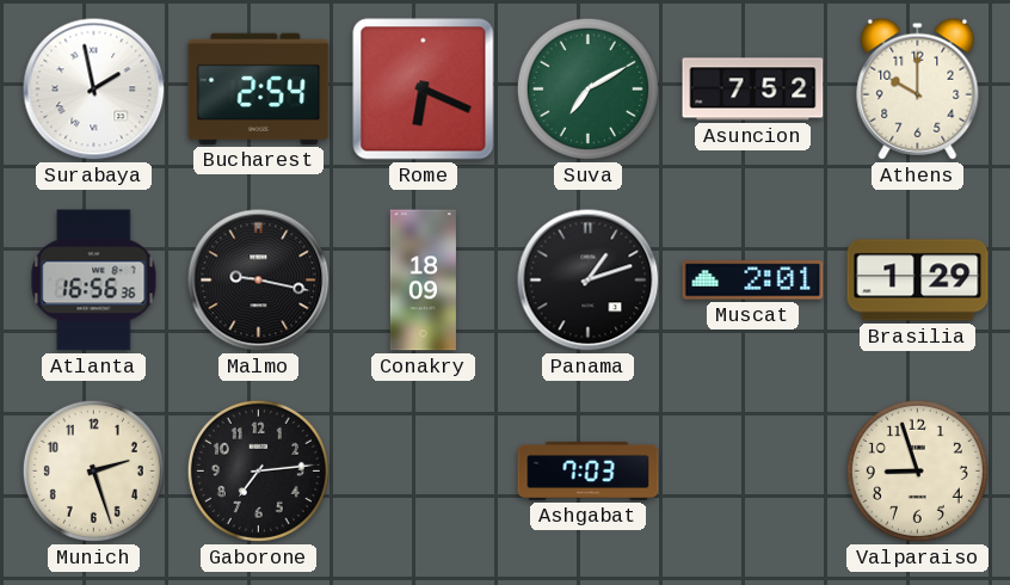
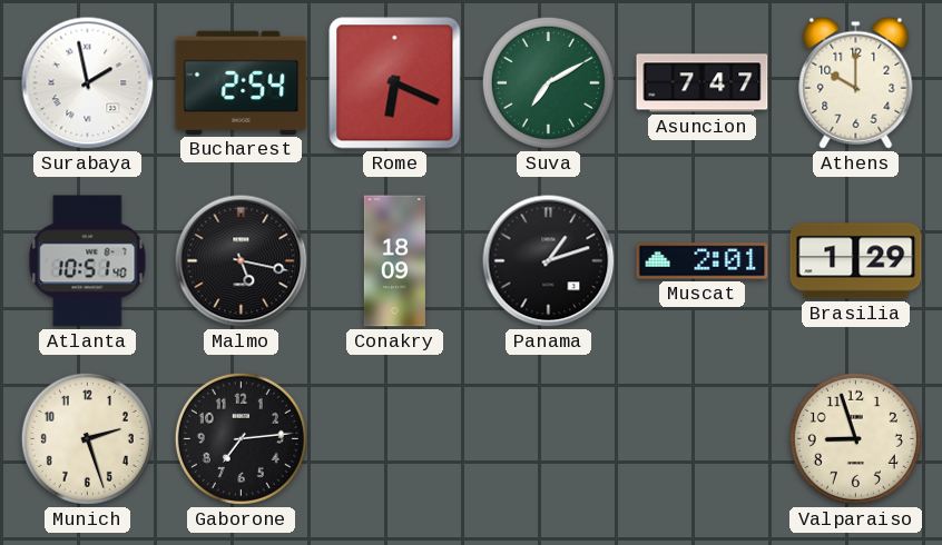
Asuncion: 7:52 -> 7:47 (703, 83)
Atlanta: 16:56 -> 10:51 (88, 261)
Malmo: 9:17 -> 5:17 (242, 261)
Ashgabat: 7:03 -> none (589, 470)
